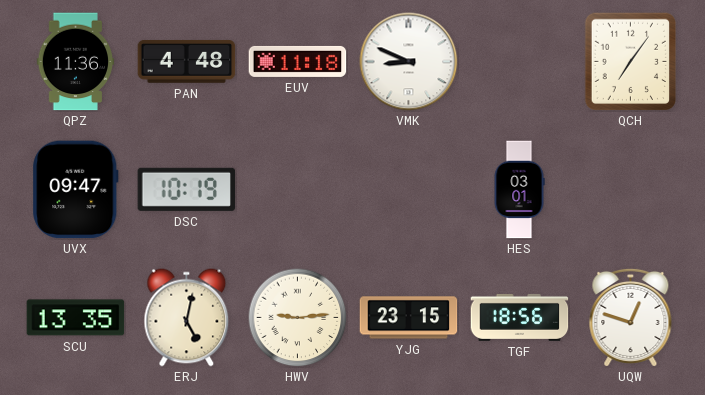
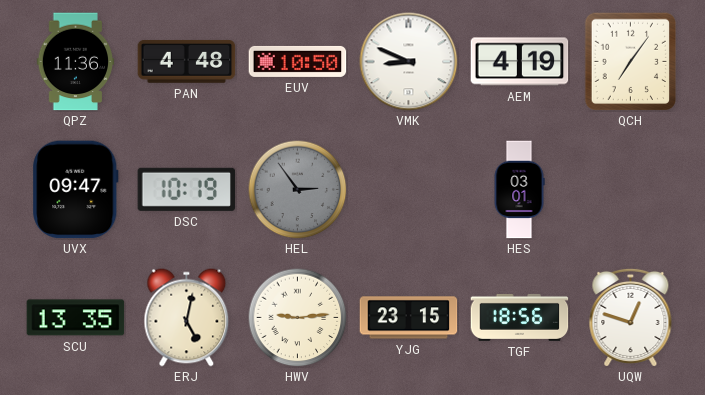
EUV: 11:18 -> 10:50 (298, 61)
AEM: none -> 4:19 (520, 62)
HEL: none -> 2:54 (298, 190)
